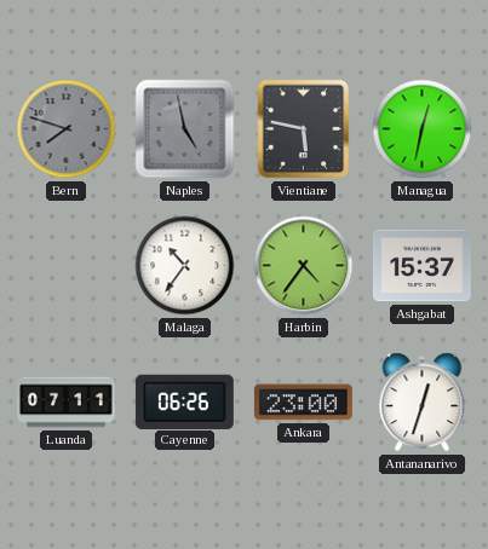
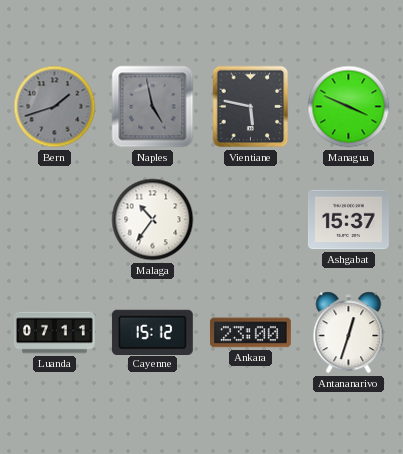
Bern: 7:48 -> 1:42 (55, 107)
Managua: 12:32 -> 3:49 (349, 107)
Harbin: 4:36 -> none (304, 266)
Cayenne: 06:26 -> 15:12 (152, 332)
